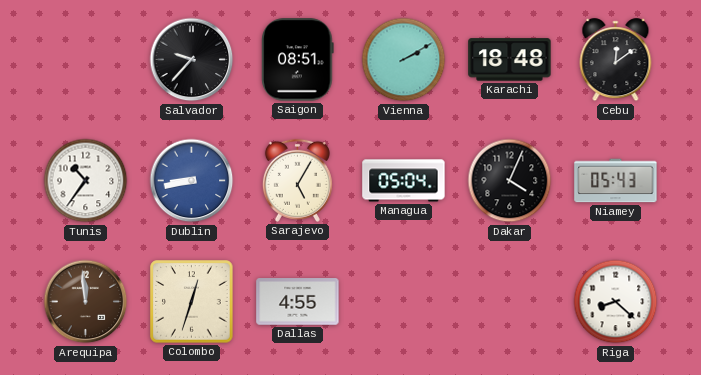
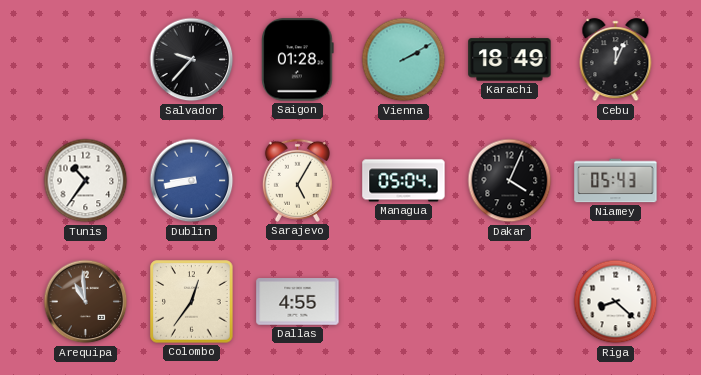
Saigon: 08:51 -> 01:28 (298, 60)
Karachi: 18:48 -> 18:49 (510, 60)
Cebu: 12:09 -> 12:04 (616, 60)
Arequipa: 11:59 -> 10:59 (86, 302)
Colombo: 12:33 -> 12:36 (192, 302)
